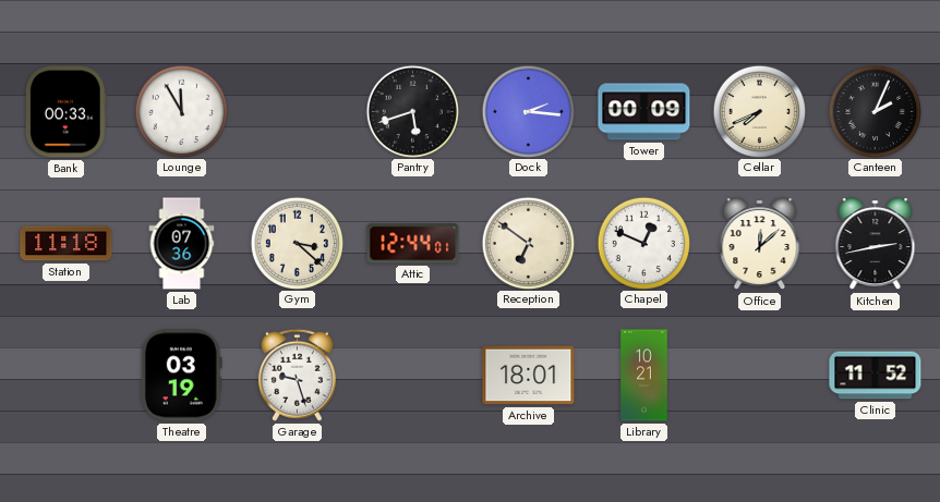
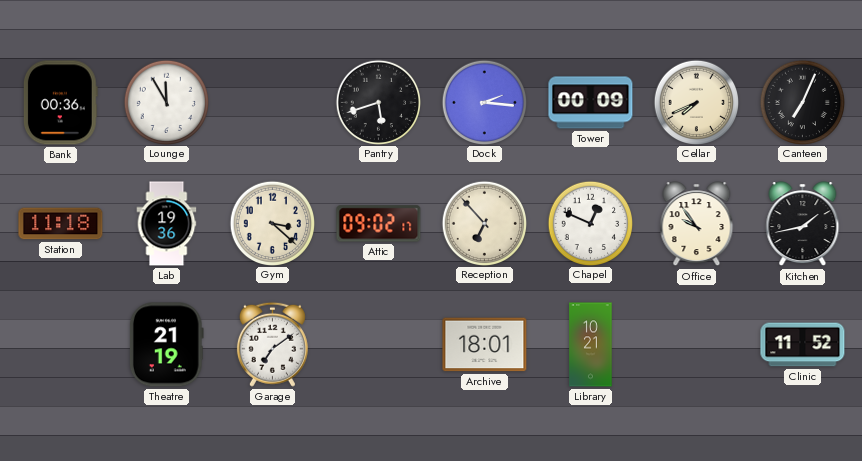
Bank: 00:33 -> 00:36 (60, 103)
Canteen: 2:04 -> 7:04 (802, 102)
Lab: 07:36 -> 19:36 (167, 224)
Attic: 12:44 -> 09:02 (379, 224)
Reception: 6:51 -> 6:53 (484, 223)
Office: 12:08 -> 9:54 (697, 224)
Kitchen: 2:43 -> 1:43 (803, 224)
Theatre: 03:19 -> 21:19 (166, 345)
Garage: 9:27 -> 7:09 (272, 344)
